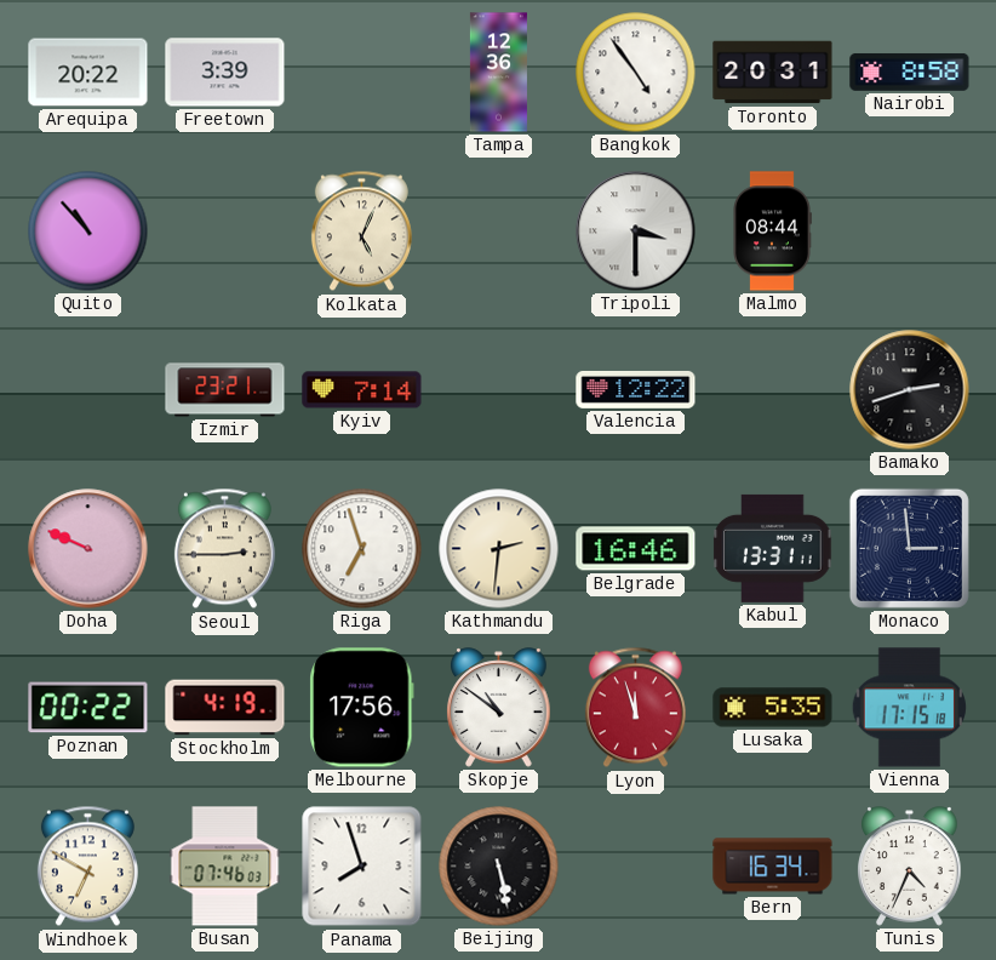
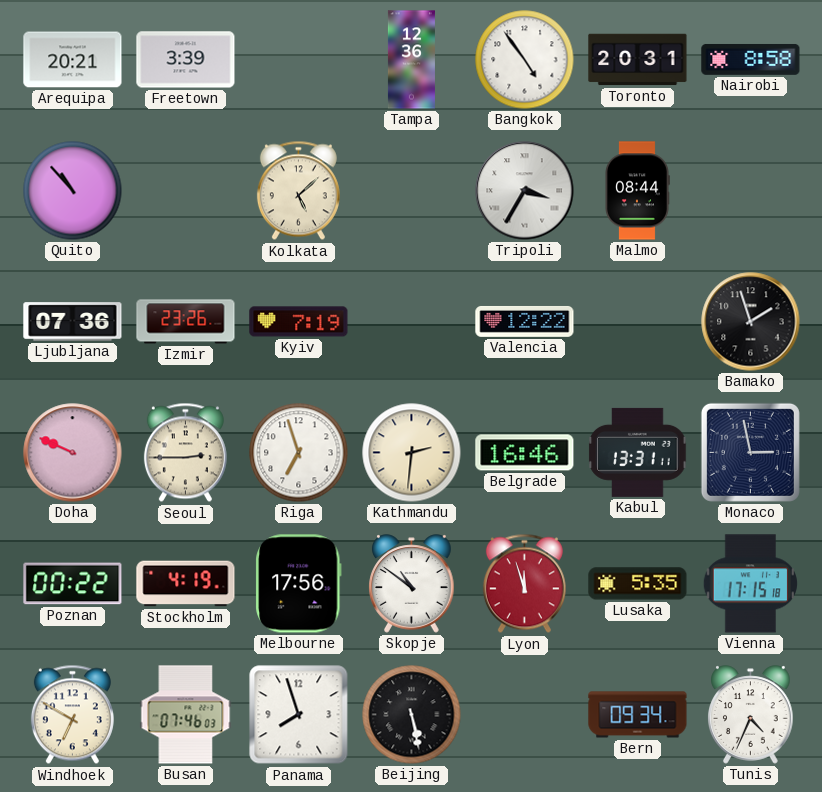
Arequipa: 20:22 -> 20:21 (73, 60)
Kolkata: 5:04 -> 5:08 (298, 191)
Tripoli: 3:30 -> 3:35 (525, 191)
Ljubljana: none -> 07:36 (73, 322)
Izmir: 23:21 -> 23:26 (186, 322)
Kyiv: 7:14 -> 7:19 (299, 322)
Bamako: 2:42 -> 1:57 (751, 322)
Monaco: 2:59 -> 2:58 (750, 452)
Bern: 16:34 -> 09:34 (638, 715)
